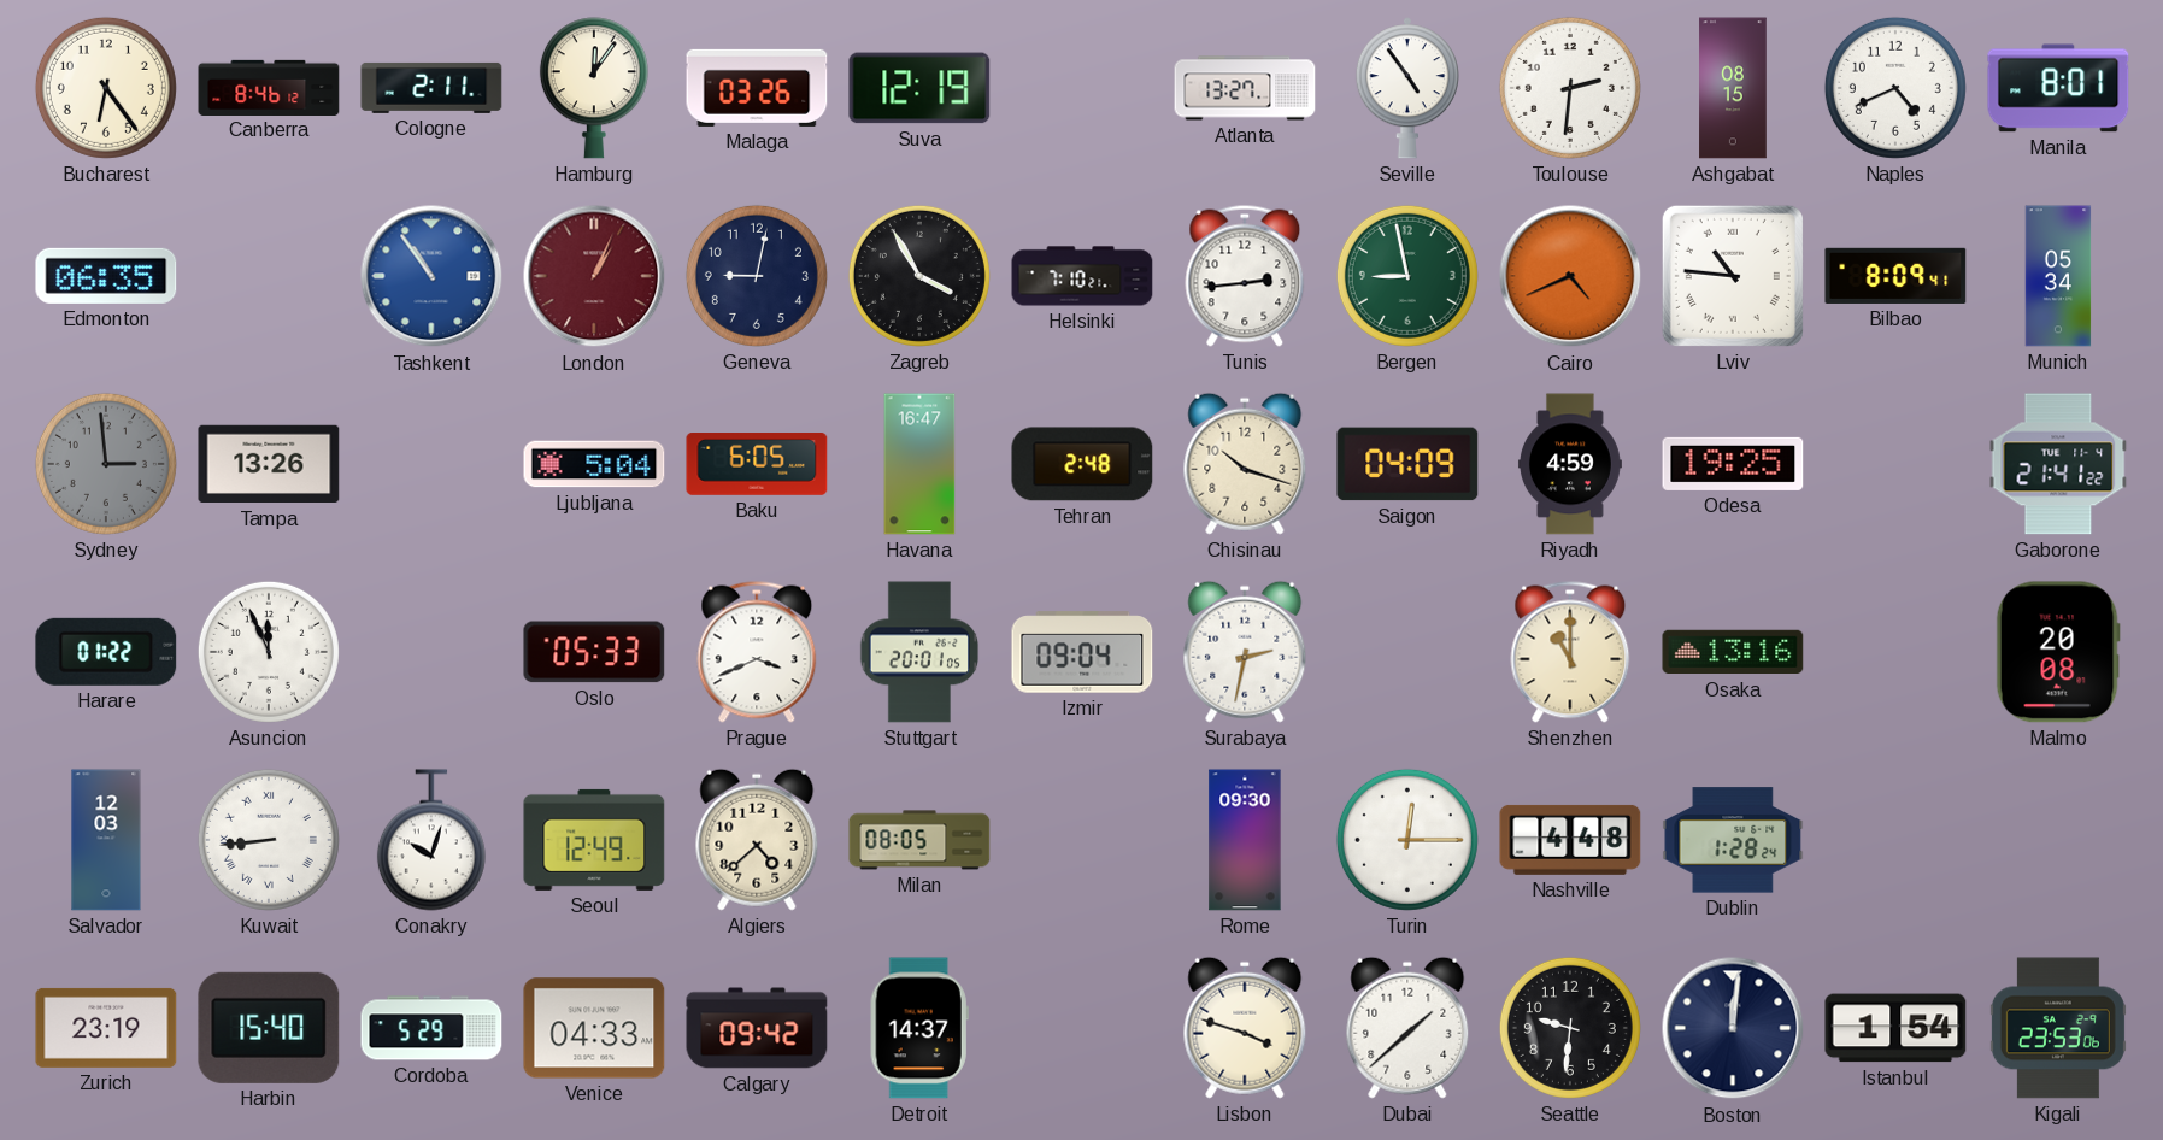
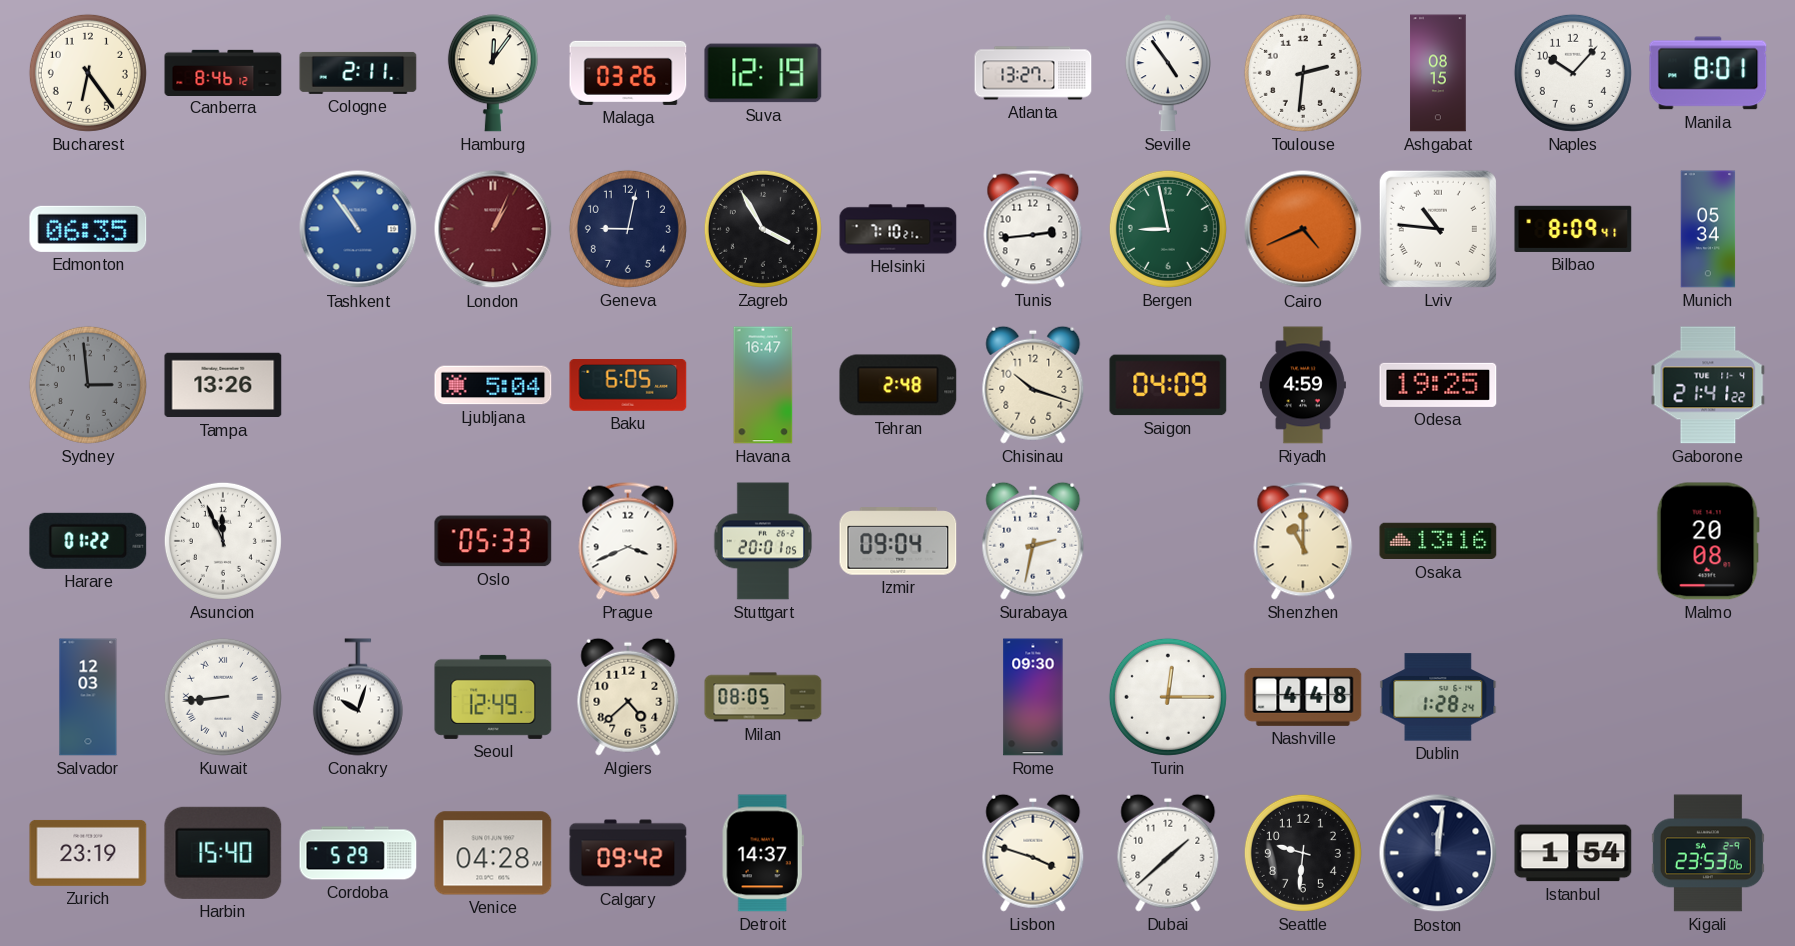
Naples: 4:41 -> 10:07 (1573, 73)
Venice: 04:33 -> 04:28 (493, 853)
